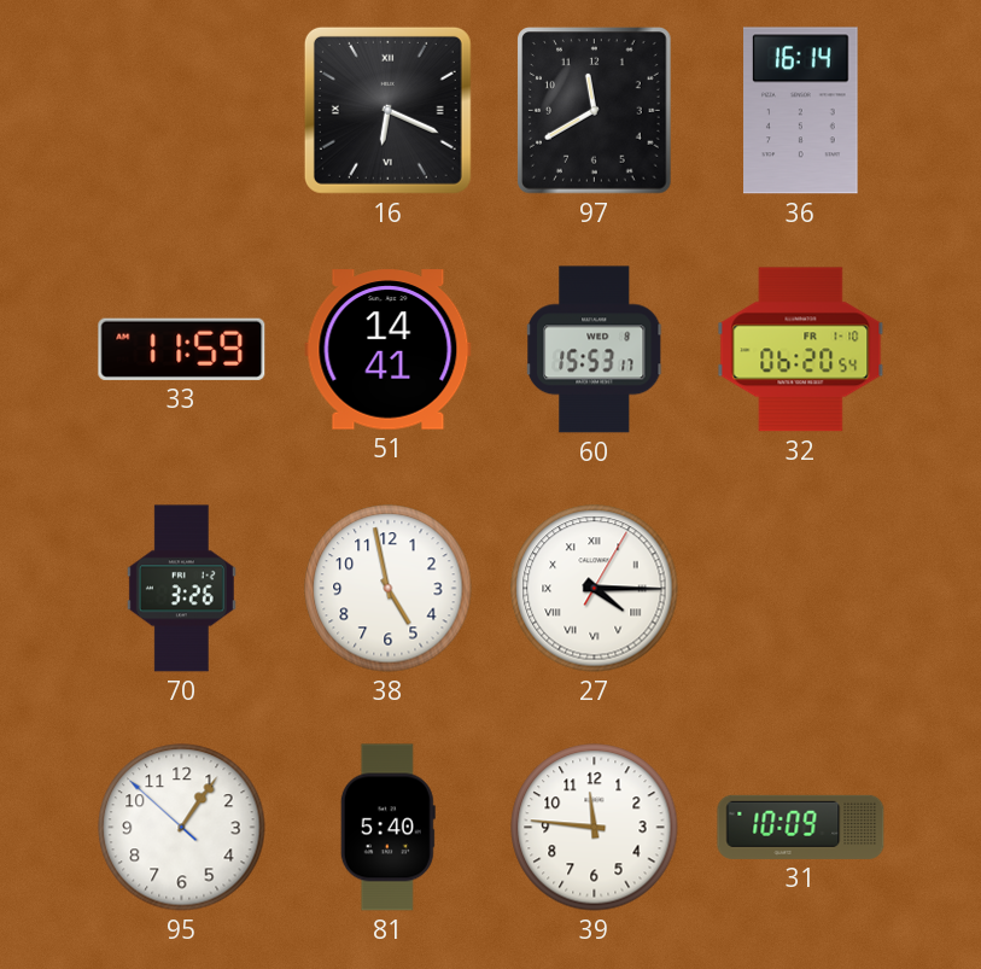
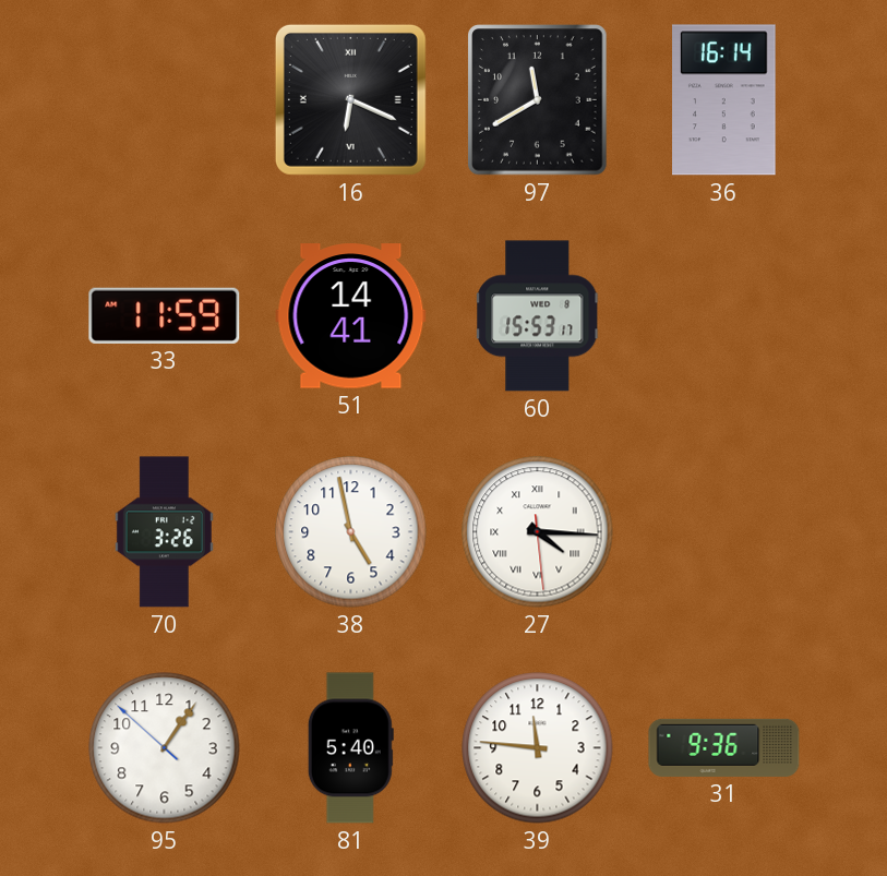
32: 06:20 -> none (801, 350)
27: 4:15:05 -> 4:15:29 (538, 532)
31: 10:09 -> 9:36 (724, 747)
